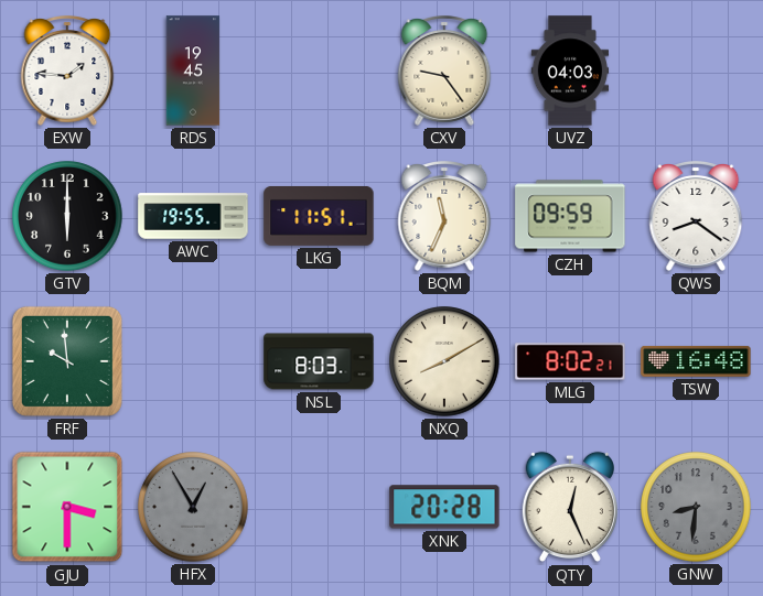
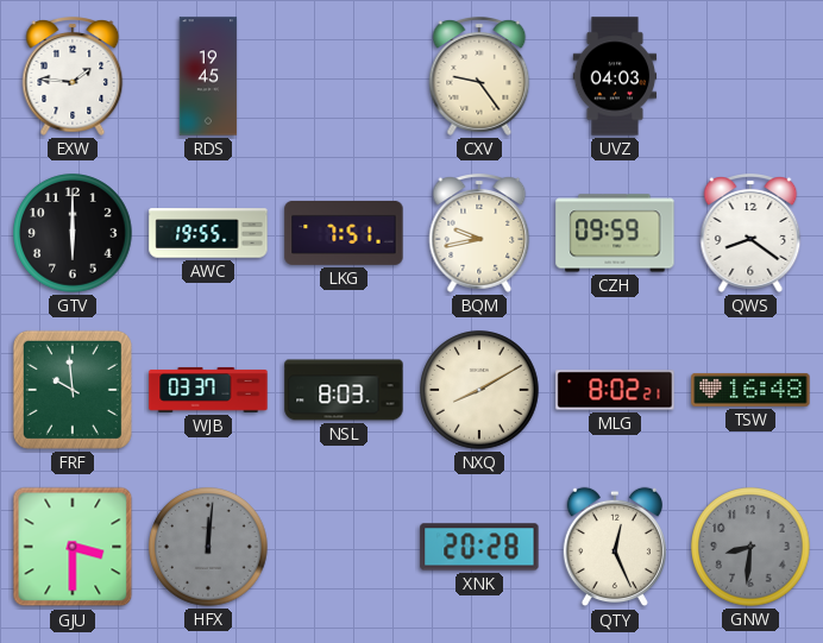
LKG: 11:51 -> 7:51 (344, 233)
BQM: 11:34 -> 9:43 (479, 234)
WJB: none -> 03:37 (208, 390)
HFX: 12:55 -> 12:01 (208, 547)
